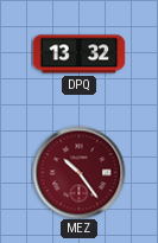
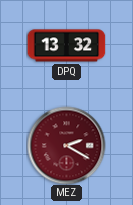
MEZ: 10:24 -> 2:20 (66, 145)
